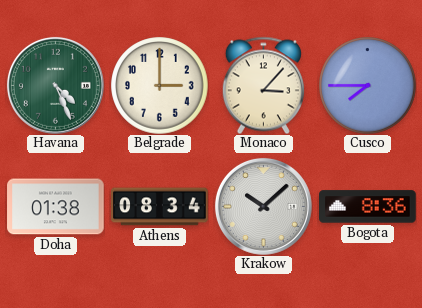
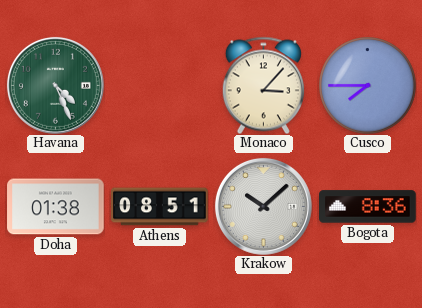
Belgrade: 3:00 -> none (160, 86)
Athens: 08:34 -> 08:51 (160, 207)
